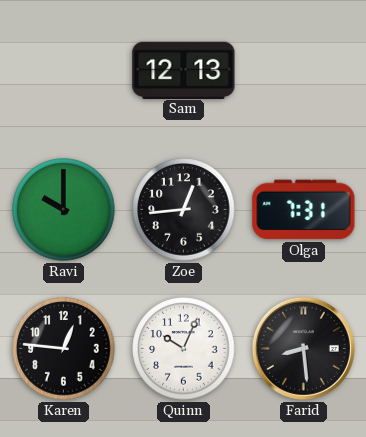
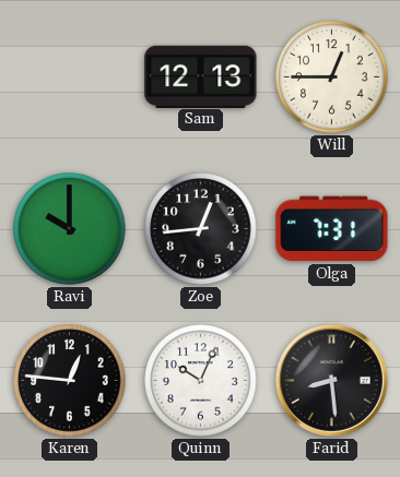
Will: none -> 12:45 (332, 77)
